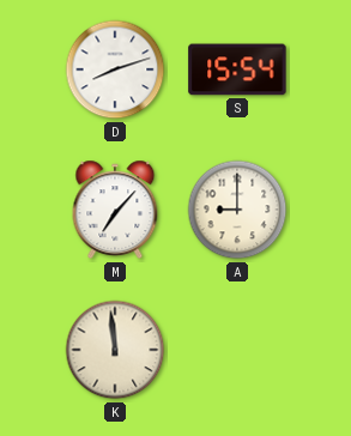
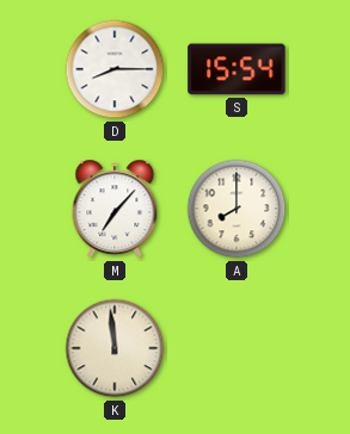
D: 8:12 -> 8:15 (115, 69)
A: 9:00 -> 8:00 (237, 209)
